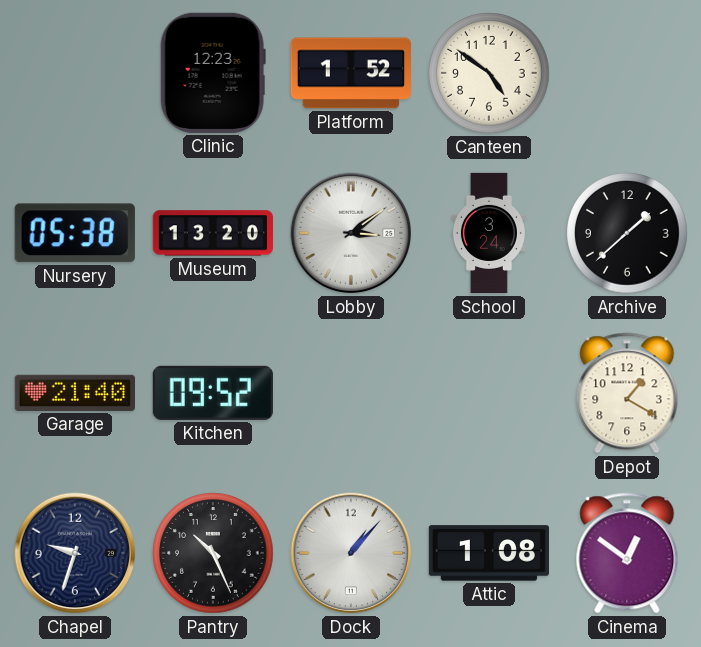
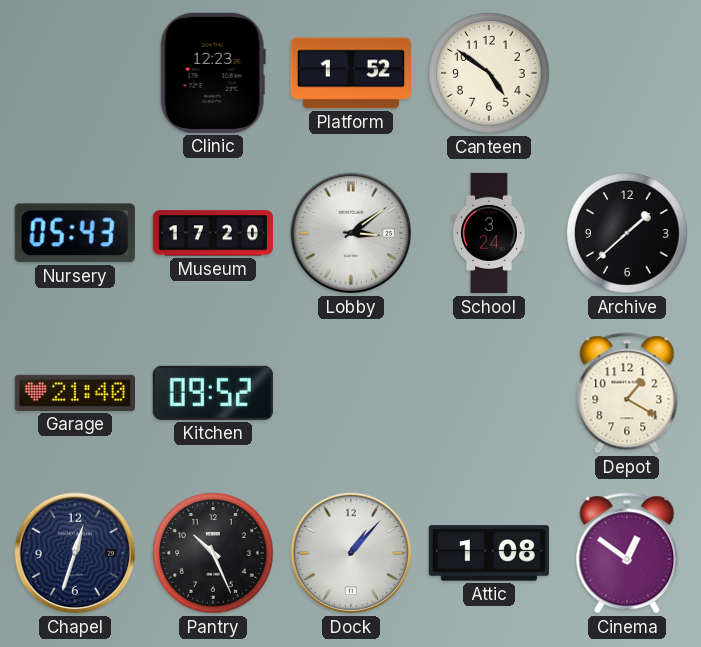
Nursery: 05:38 -> 05:43 (75, 233)
Museum: 13:20 -> 17:20 (213, 233)
Chapel: 9:33 -> 12:33 (75, 553)
